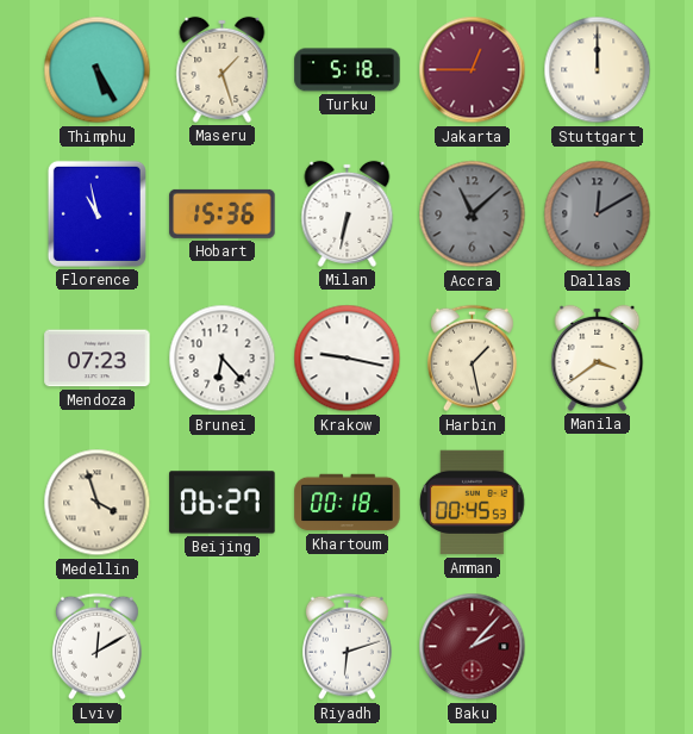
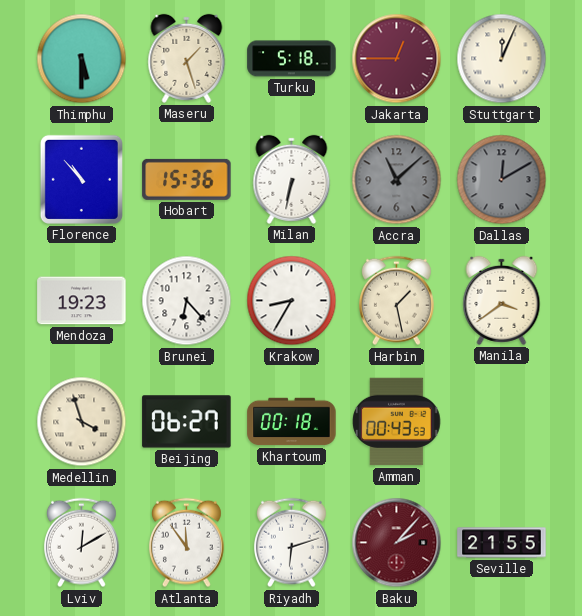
Thimphu: 5:25 -> 5:30 (82, 59)
Stuttgart: 12:00 -> 12:04 (502, 59)
Florence: 10:58 -> 10:53 (81, 179)
Mendoza: 07:23 -> 19:23 (82, 301)
Krakow: 9:17 -> 8:35 (292, 301)
Amman: 00:45 -> 00:43 (397, 422)
Atlanta: none -> 11:54 (186, 543)
Seville: none -> 21:55 (502, 543)
